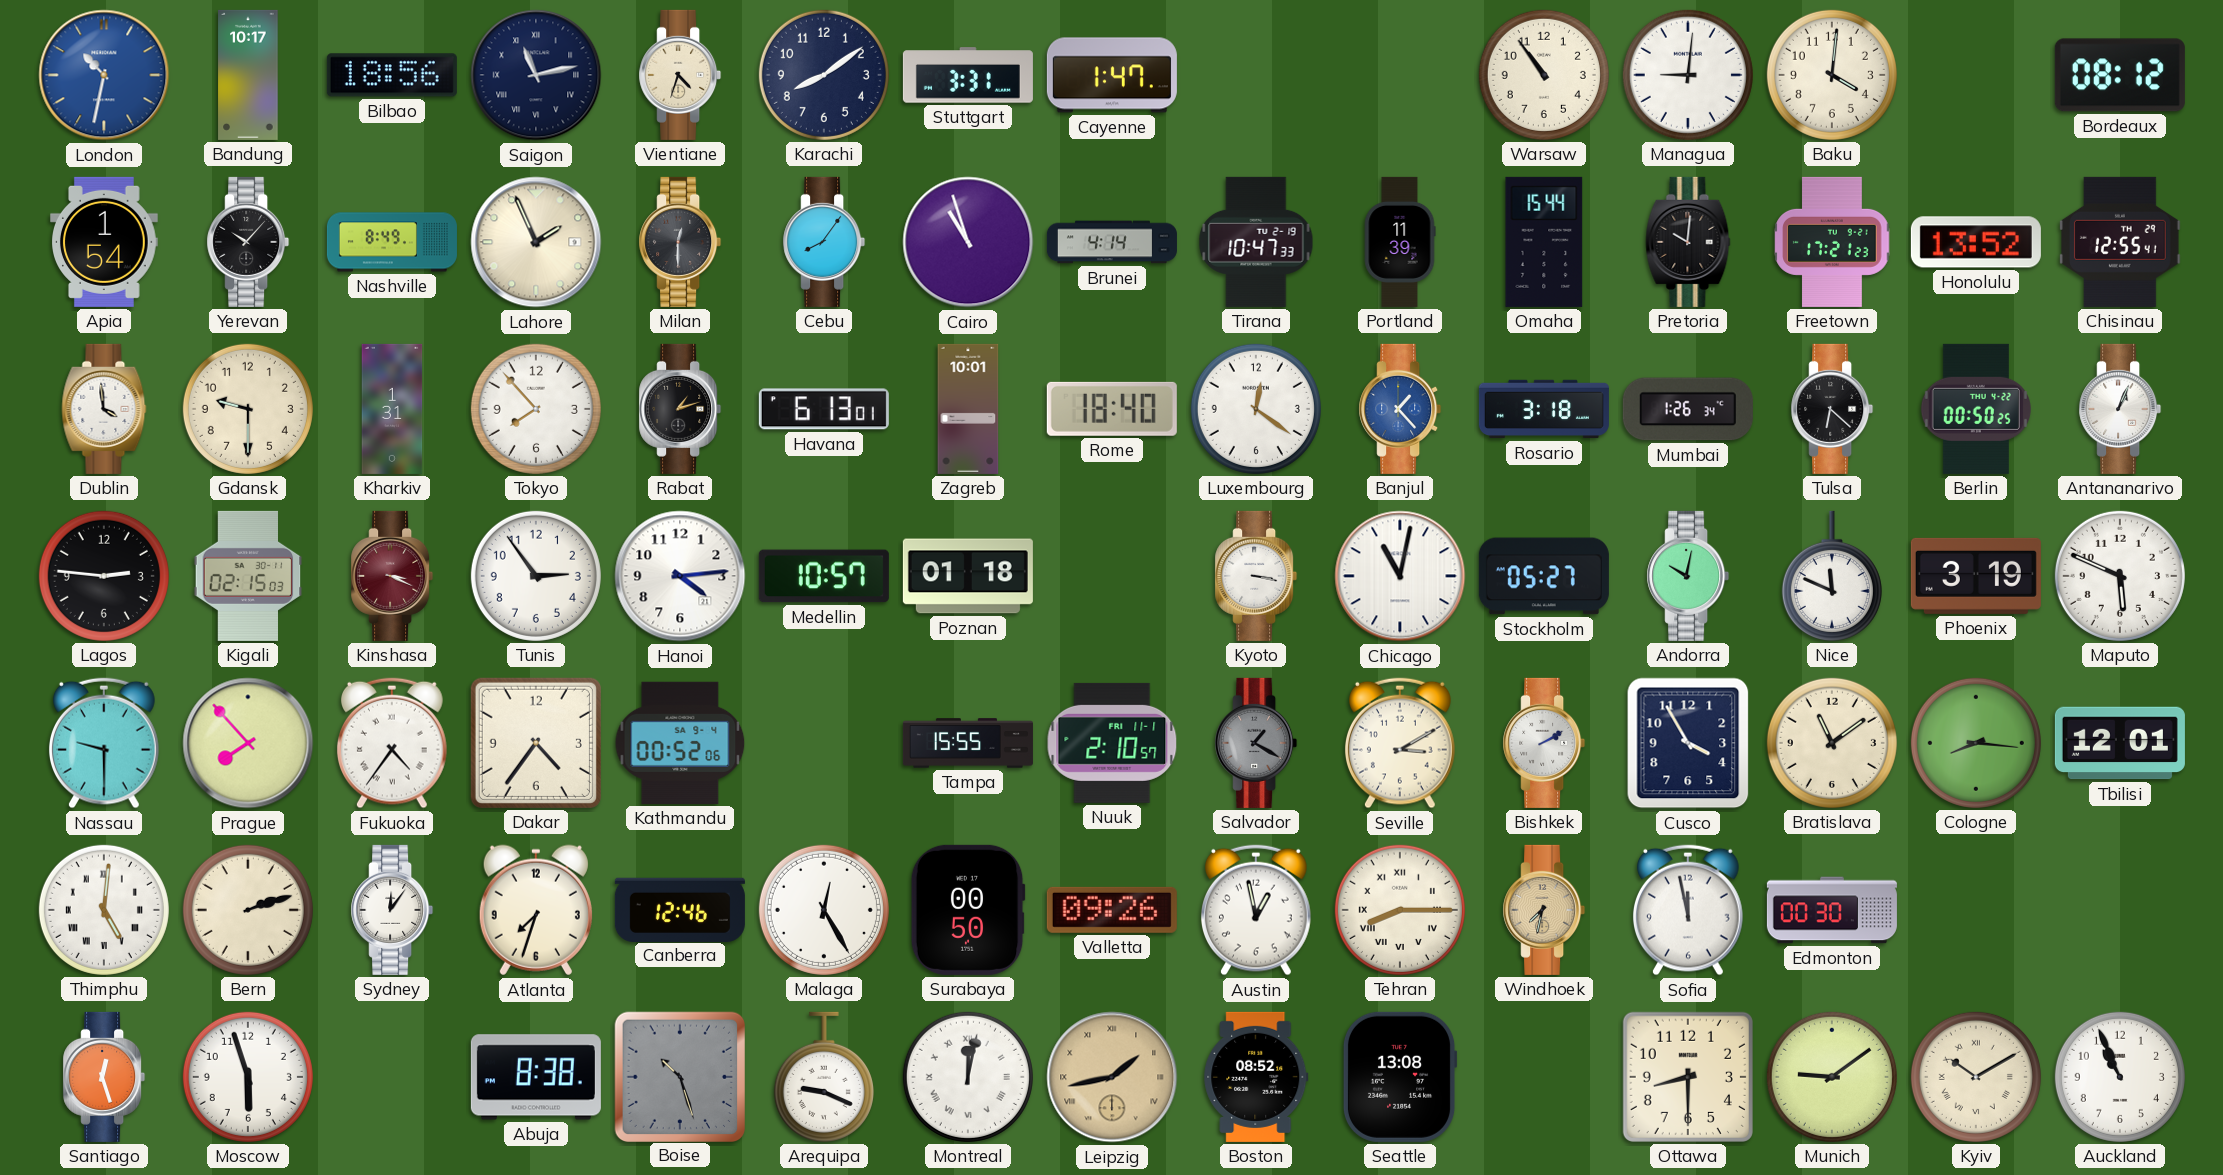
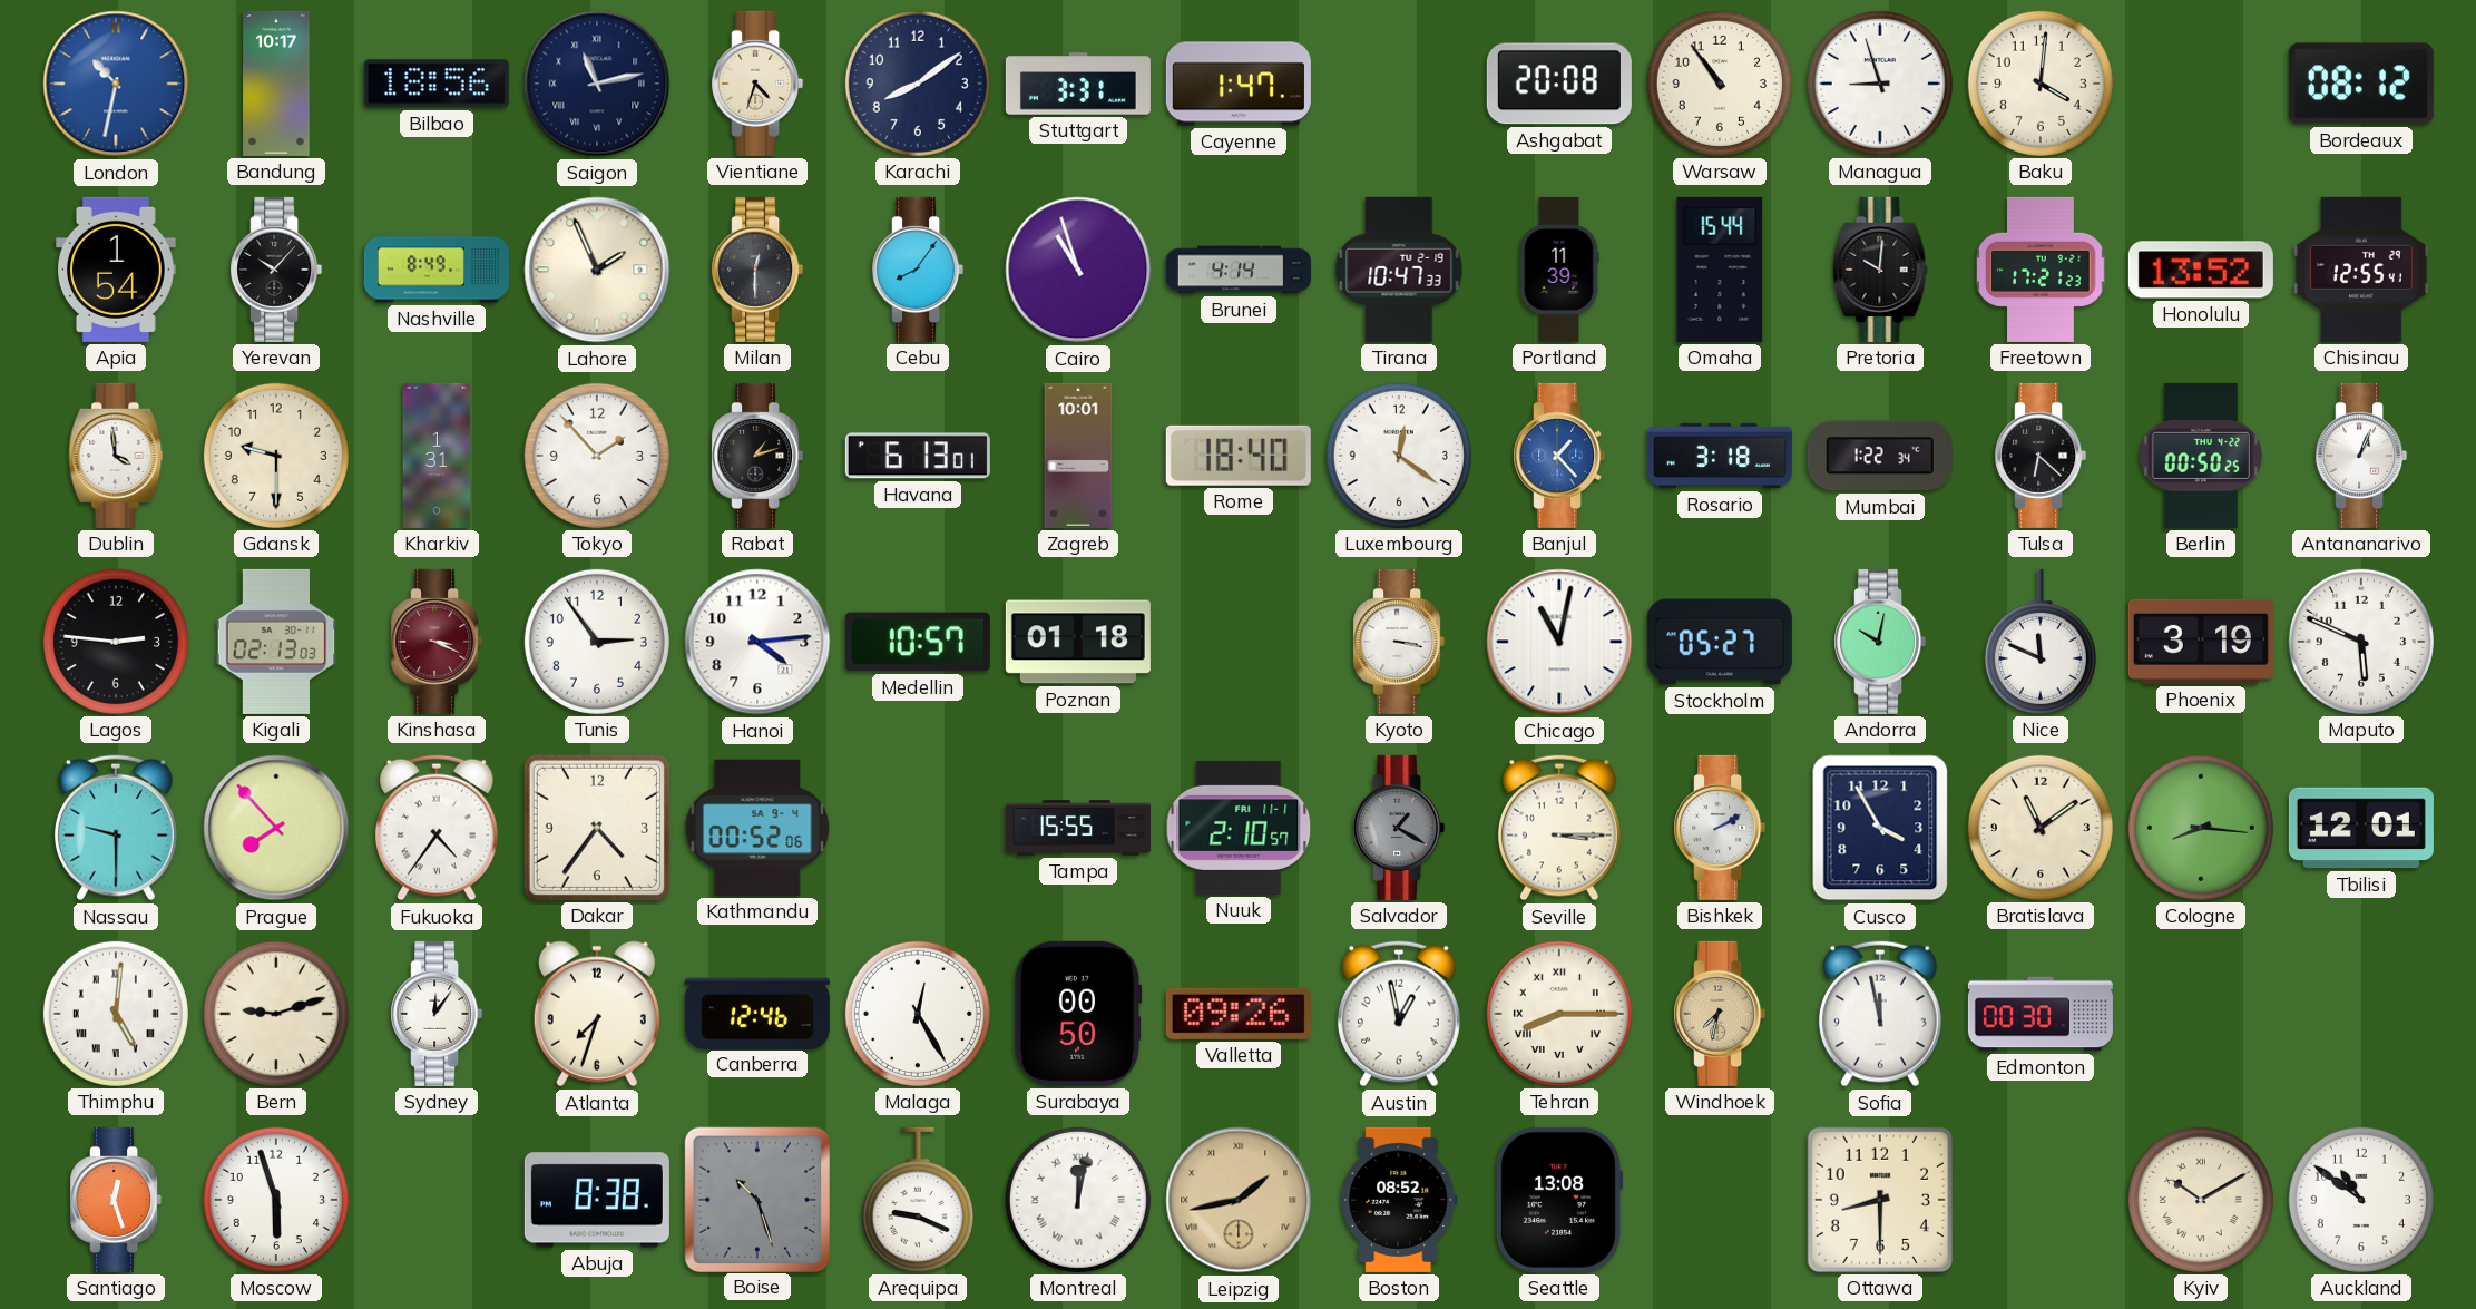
Ashgabat: none -> 20:08 (1559, 84)
Managua: 9:01 -> 8:57 (1880, 84)
Tokyo: 7:53 -> 1:53 (597, 456)
Mumbai: 1:26 -> 1:22 (1880, 456)
Kigali: 02:15 -> 02:13 (276, 642)
Seville: 3:10 -> 3:15 (1559, 828)
Bern: 2:12 -> 9:12 (276, 1014)
Munich: 9:09 -> none (1832, 1077)
Auckland: 10:56 -> 10:51 (2361, 1200)
